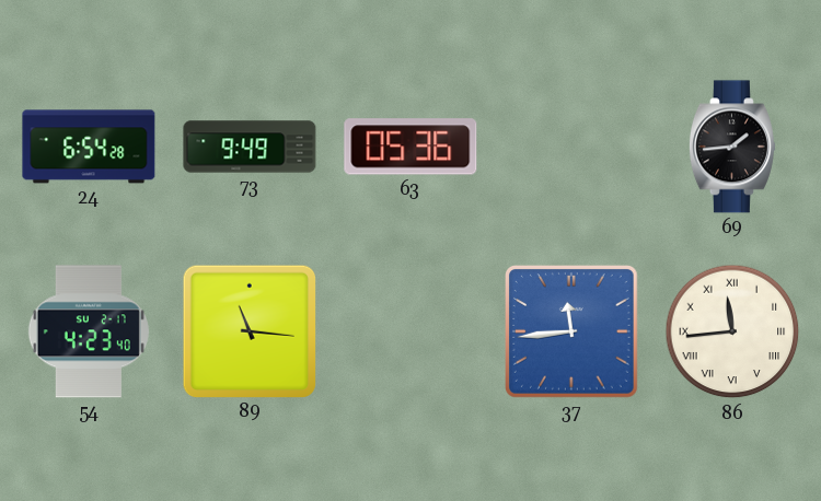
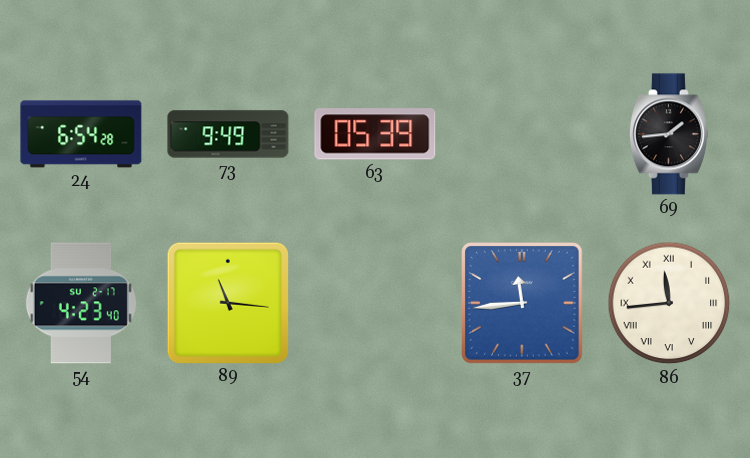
63: 05:36 -> 05:39 (375, 134)
